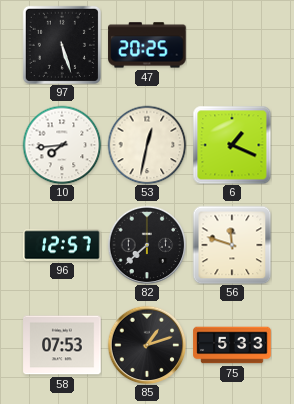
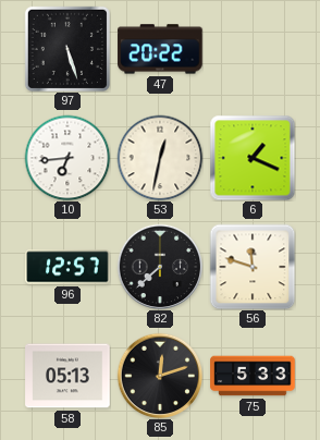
47: 20:25 -> 20:22 (160, 49)
10: 7:44 -> 6:44 (67, 158)
58: 07:53 -> 05:13 (67, 376)
85: 1:12 -> 12:12 (160, 376)
